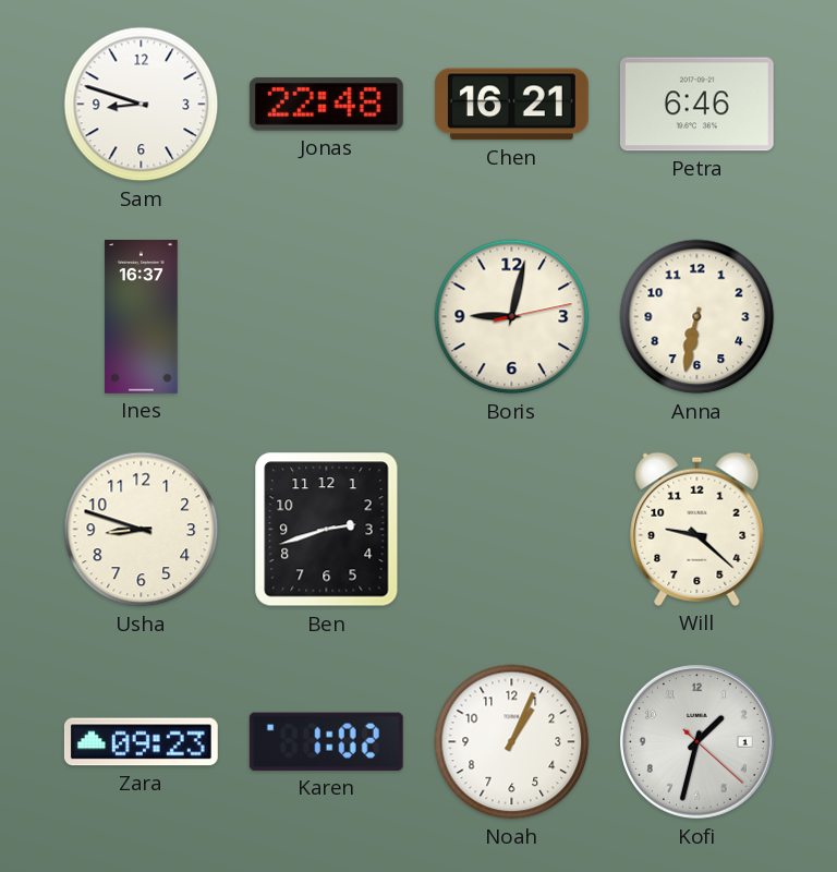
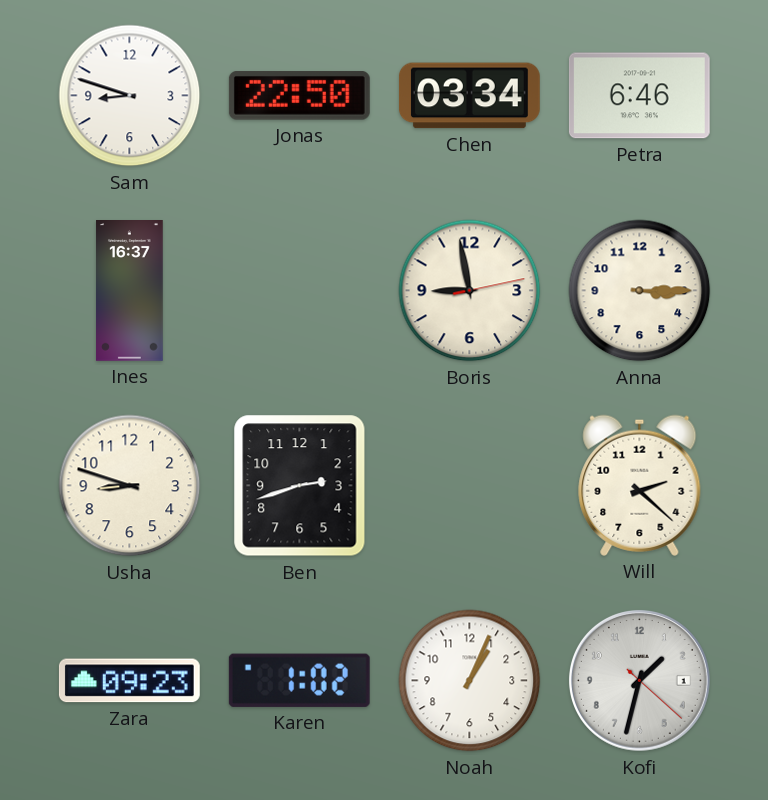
Jonas: 22:48 -> 22:50 (299, 96)
Chen: 16:21 -> 03:34 (469, 96)
Boris: 9:02 -> 8:58 (470, 291)
Anna: 6:32 -> 3:15 (640, 291)
Will: 9:22 -> 2:22 (640, 485)
